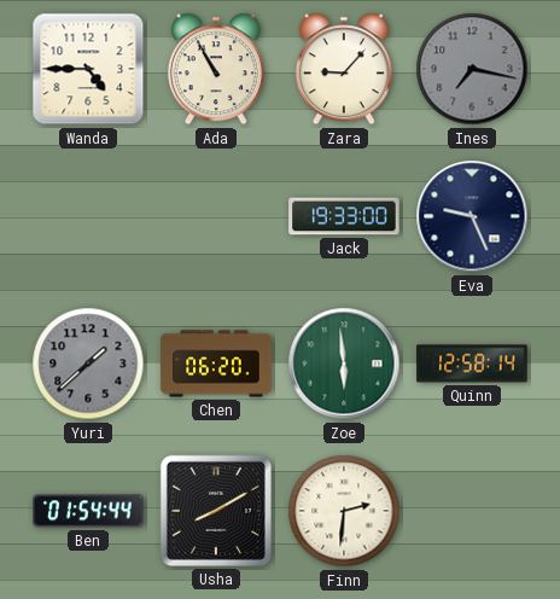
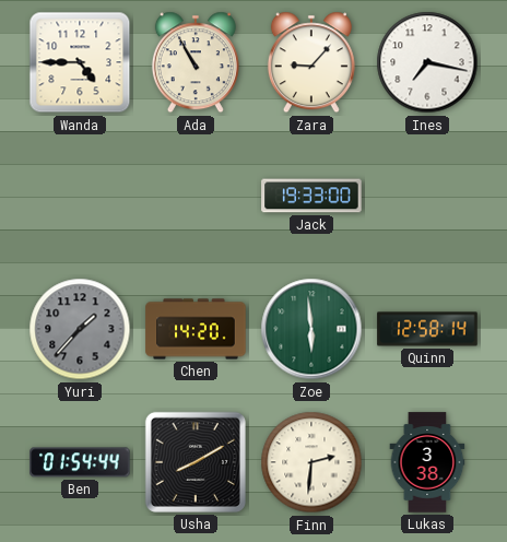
Ines dial: grey -> white (427, 62)
Eva: 9:26 -> none (472, 216)
Yuri: 1:38 -> 1:37 (80, 329)
Chen: 06:20 -> 14:20 (196, 329)
Lukas: none -> 3:38 (427, 462)
